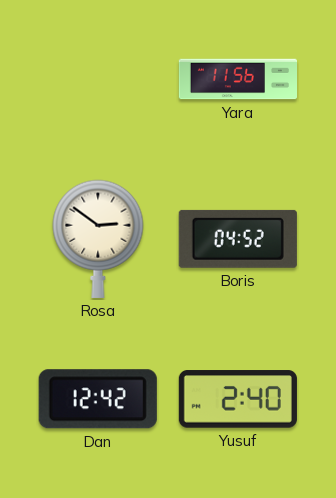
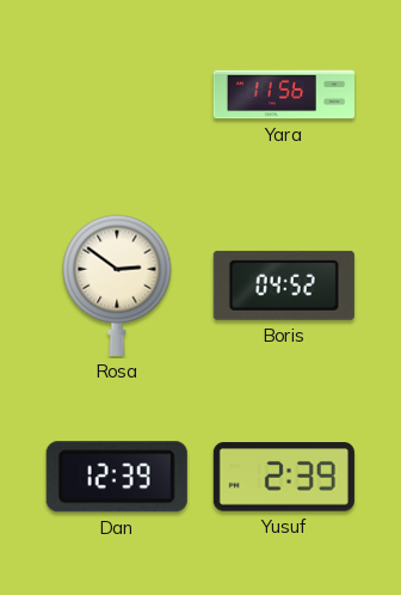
Dan: 12:42 -> 12:39 (117, 477)
Yusuf: 2:40 -> 2:39 (284, 477)
